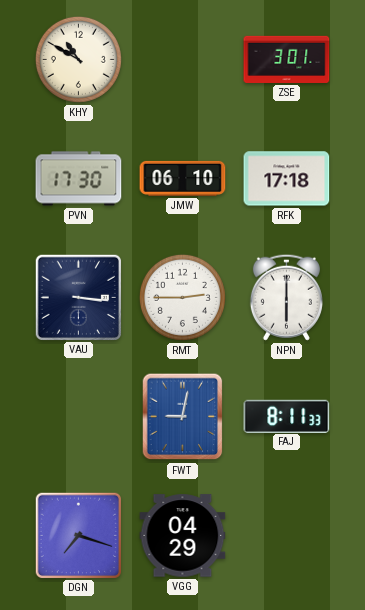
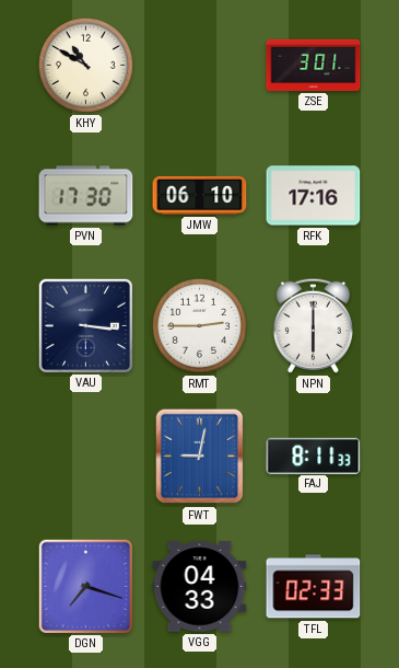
RFK: 17:18 -> 17:16 (314, 196)
VGG: 04:29 -> 04:33 (200, 587)
TFL: none -> 02:33 (314, 587)
